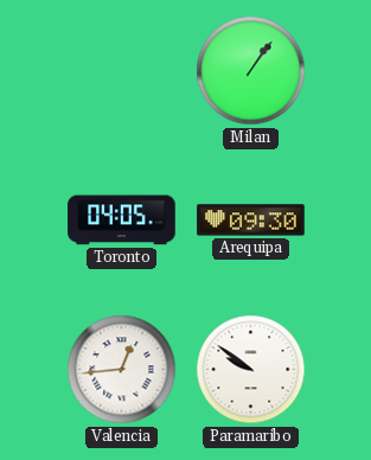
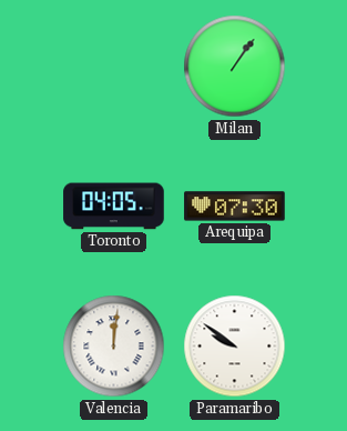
Arequipa: 09:30 -> 07:30 (235, 207)
Valencia: 12:44 -> 12:01 (114, 347)
